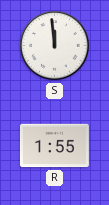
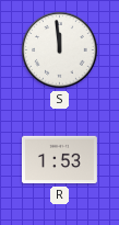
R: 1:55 -> 1:53 (59, 160)
